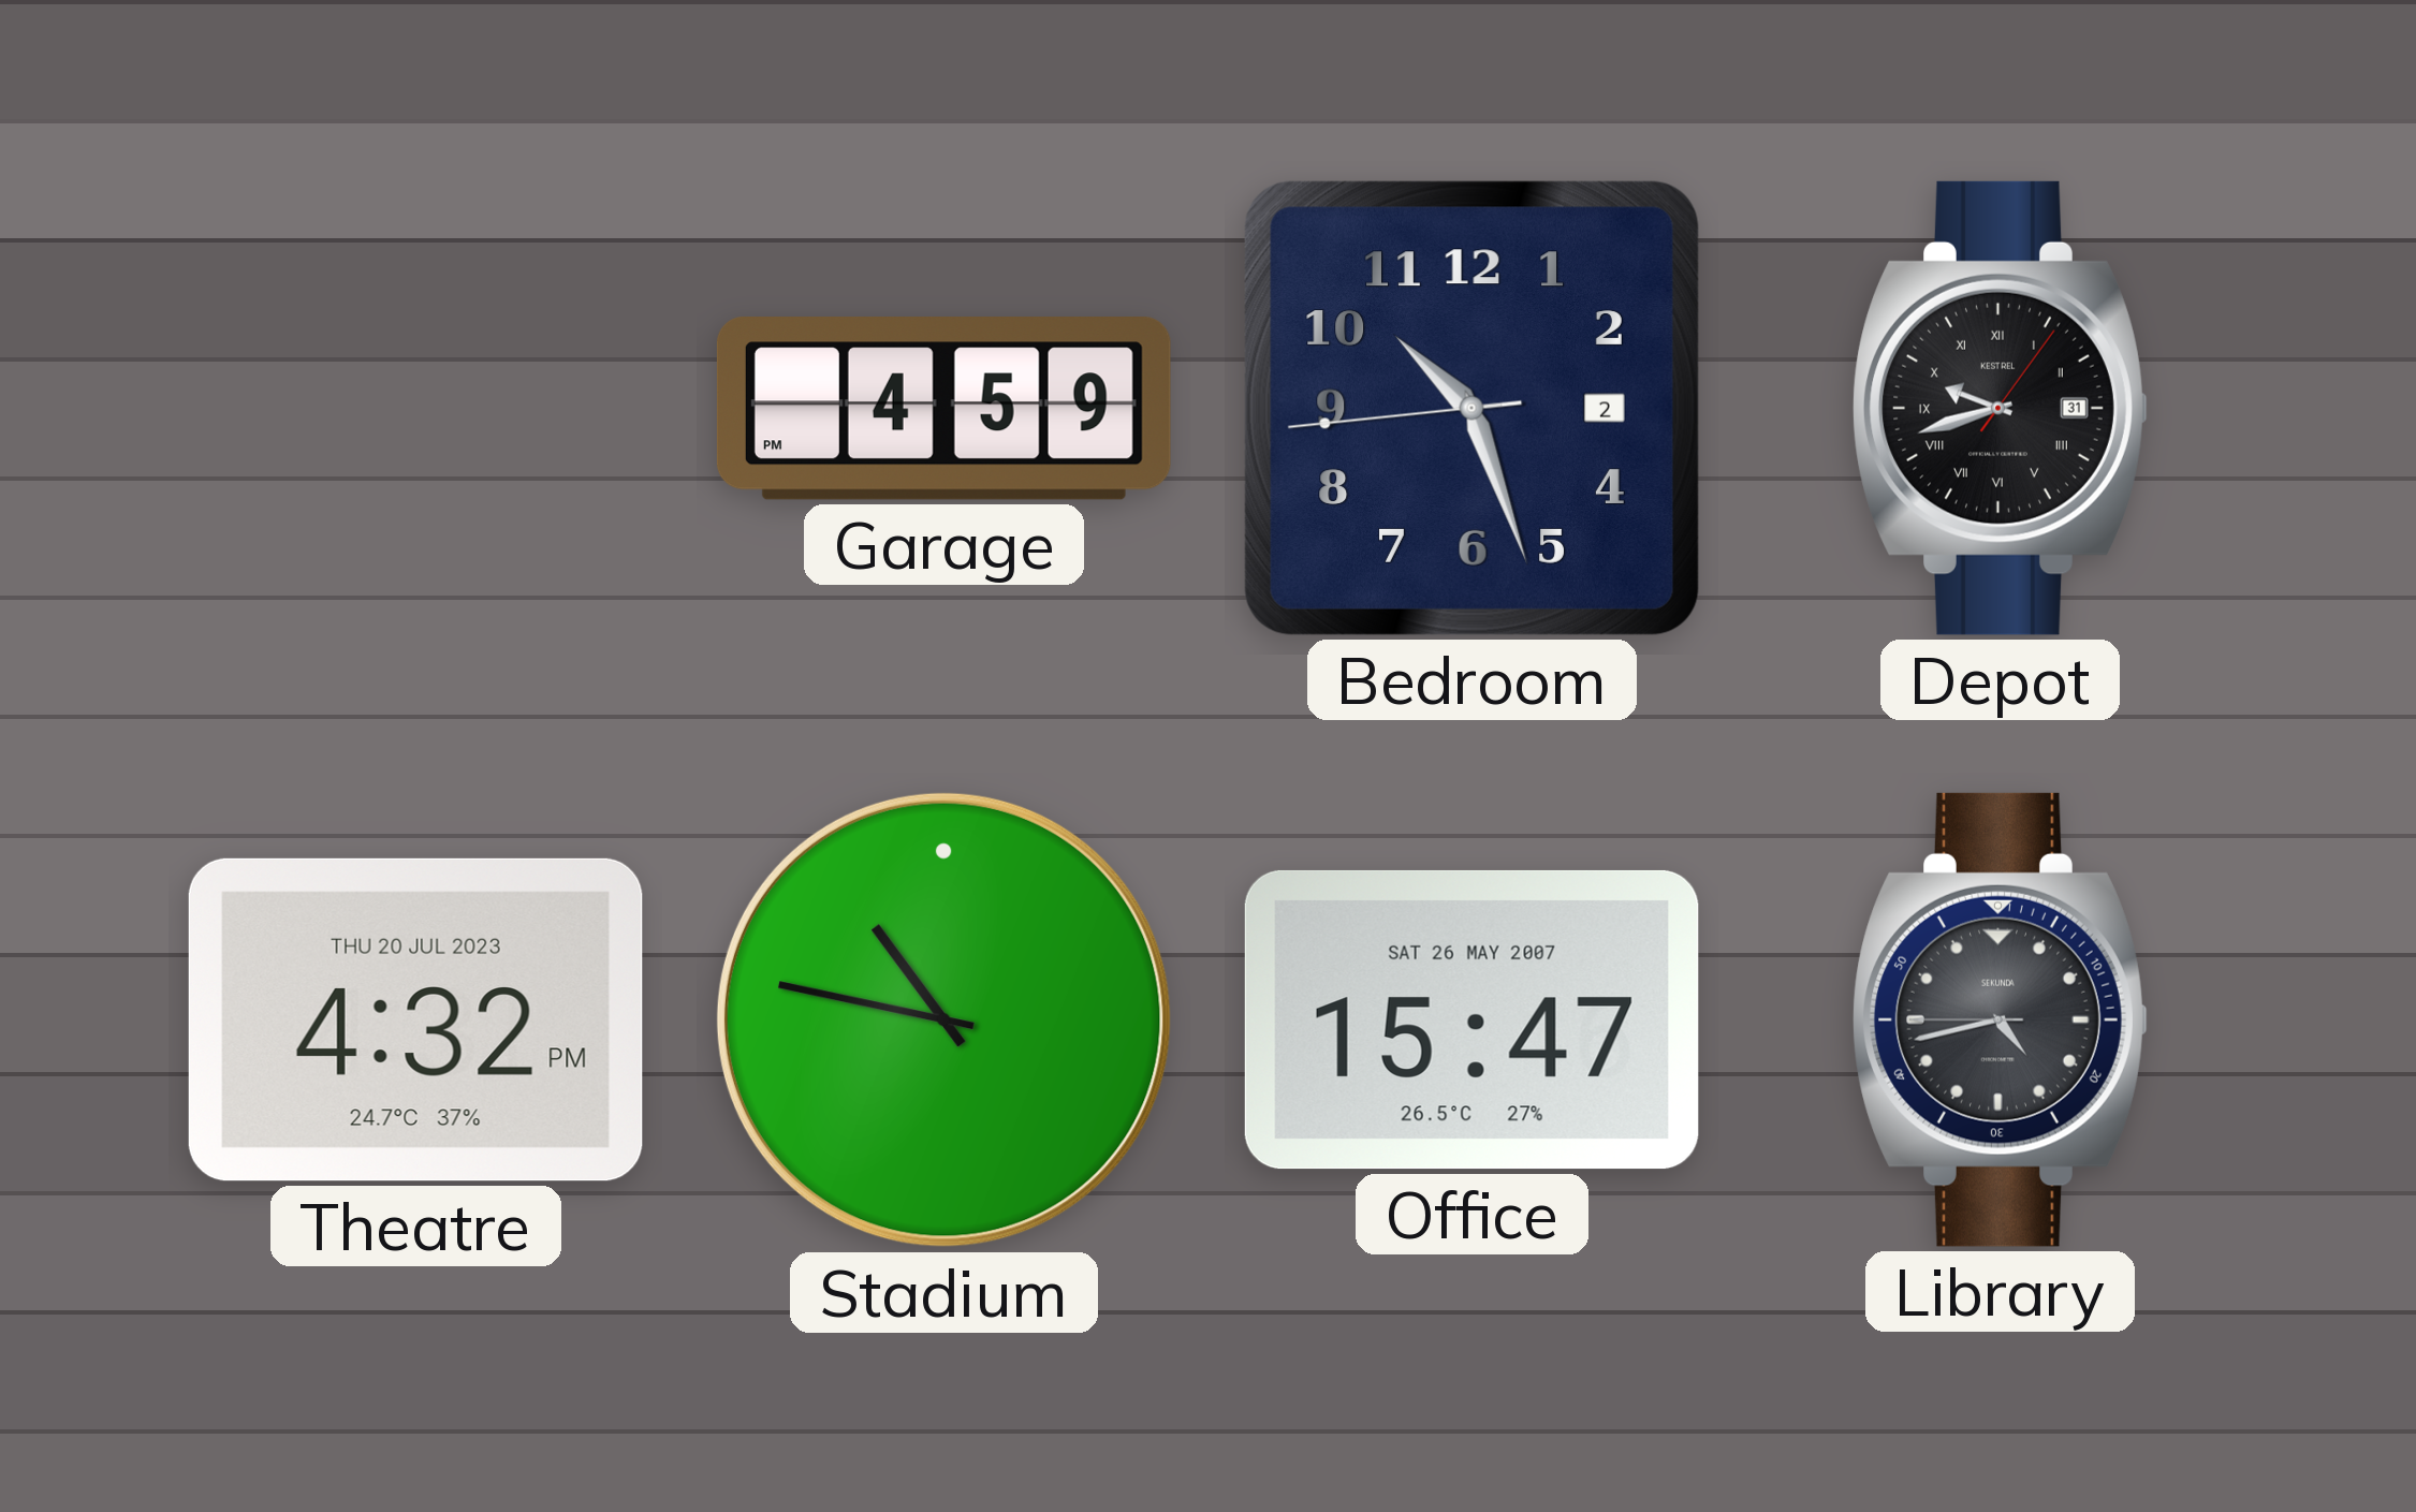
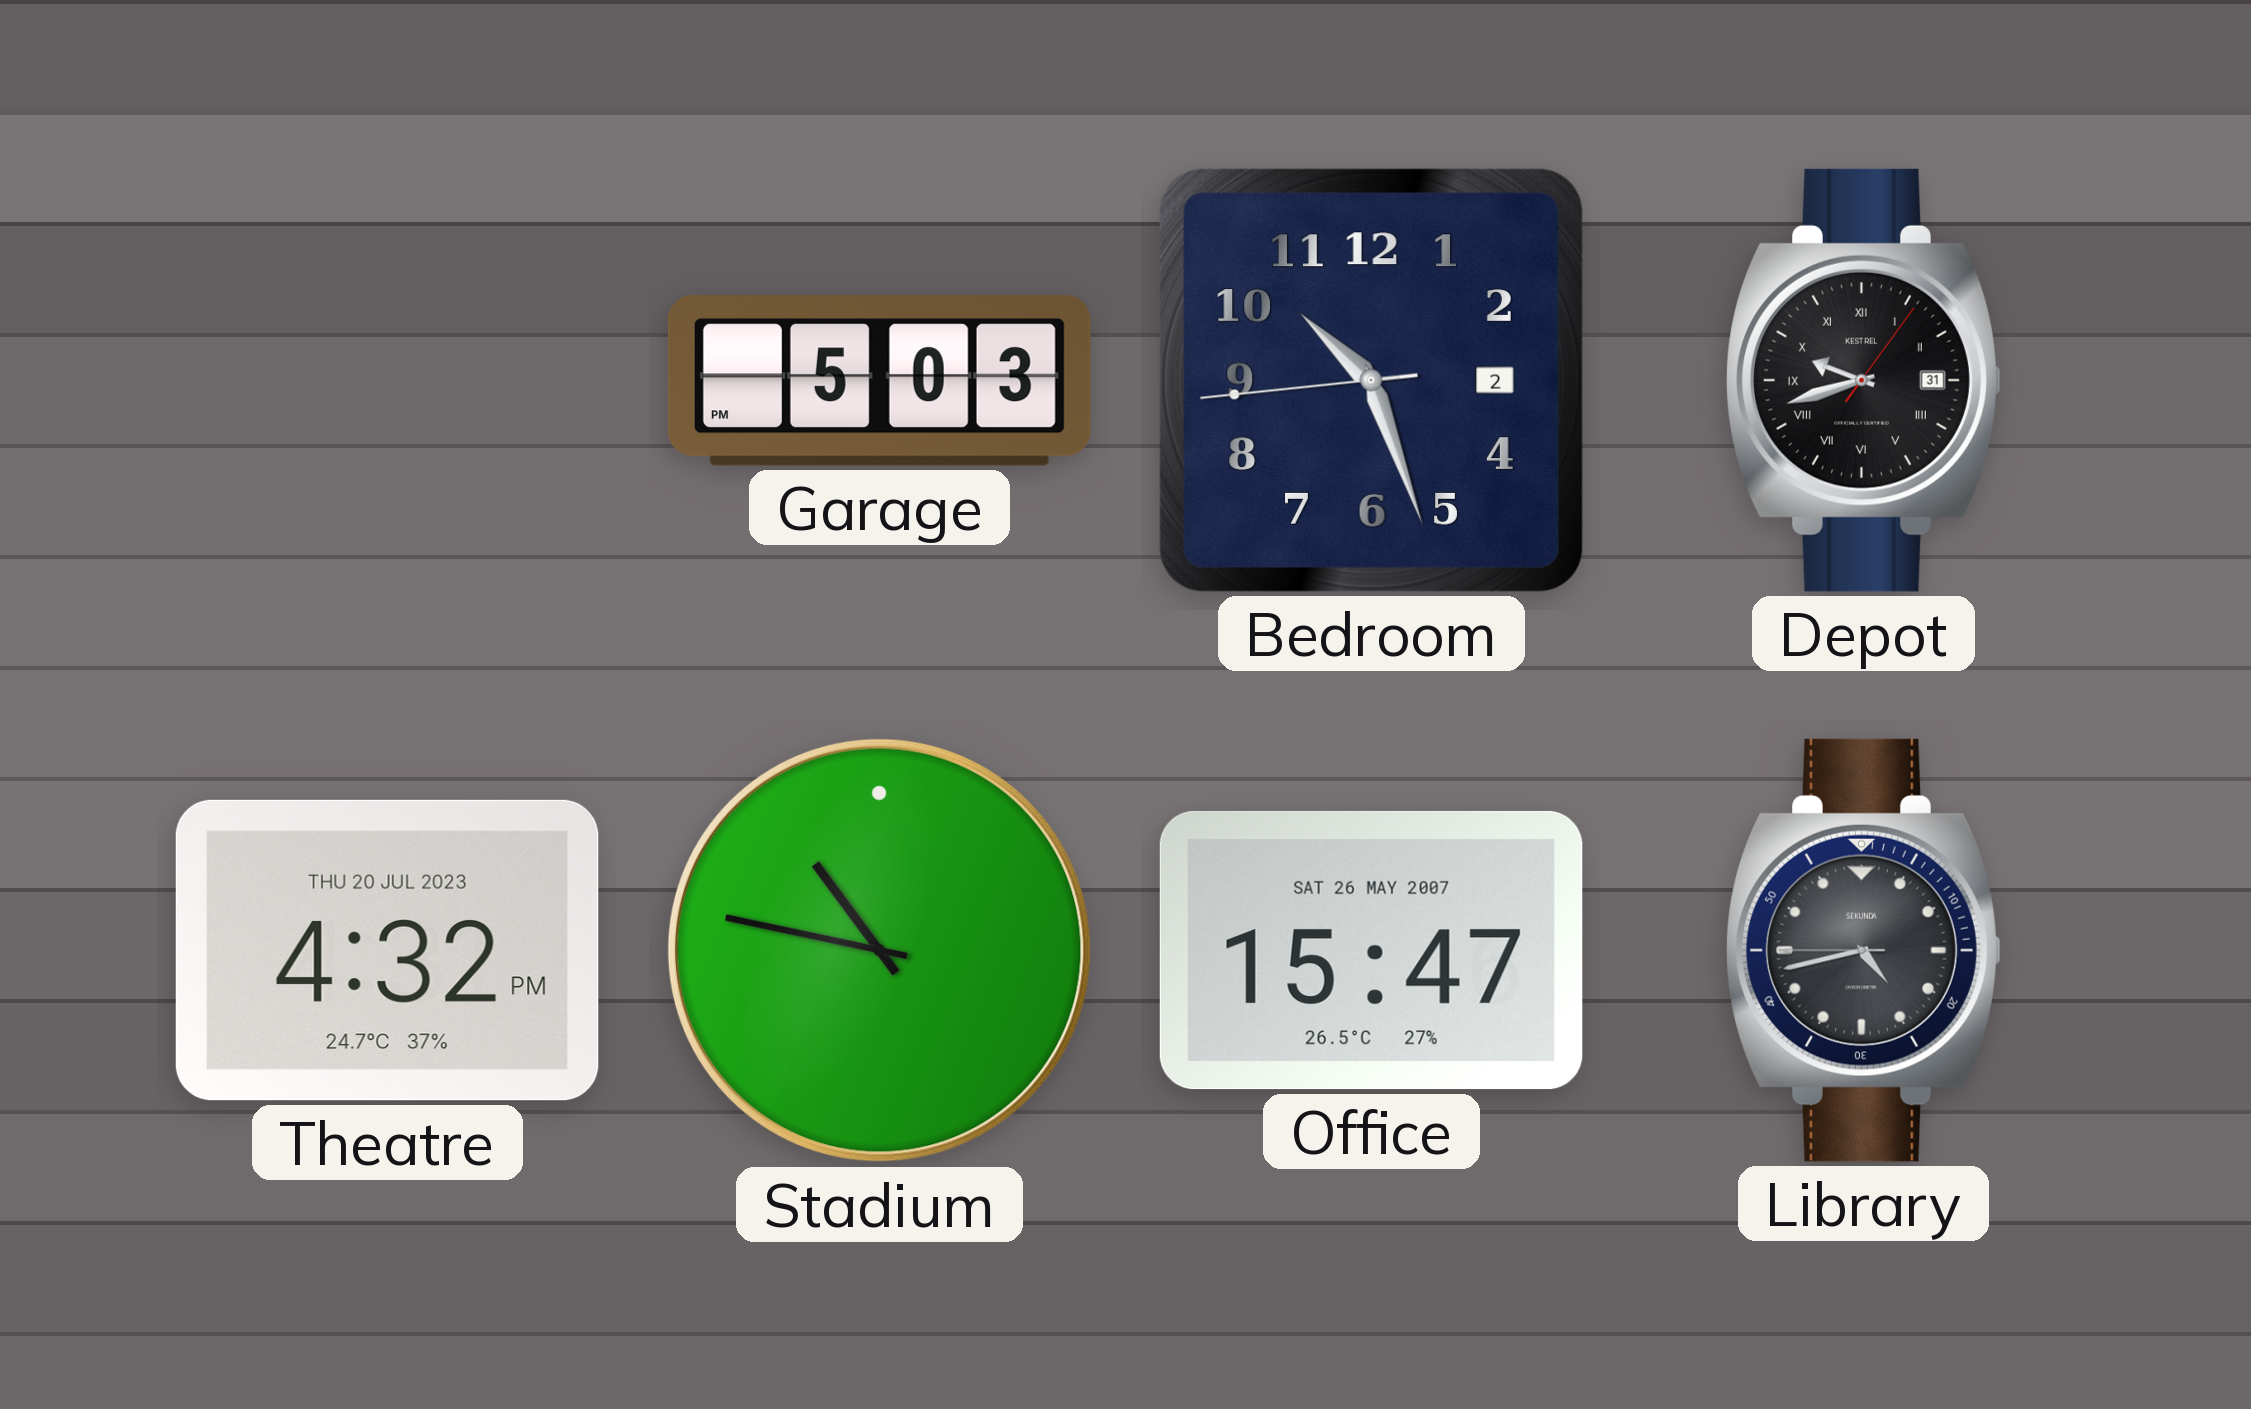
Garage: 4:59 -> 5:03 (879, 381)
